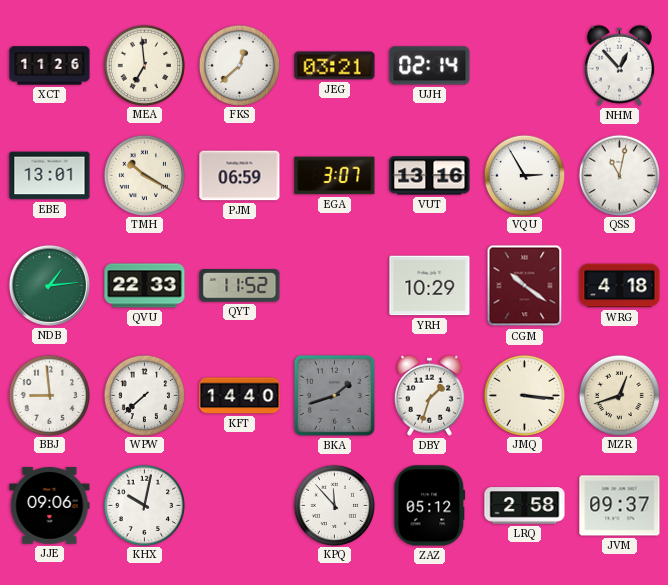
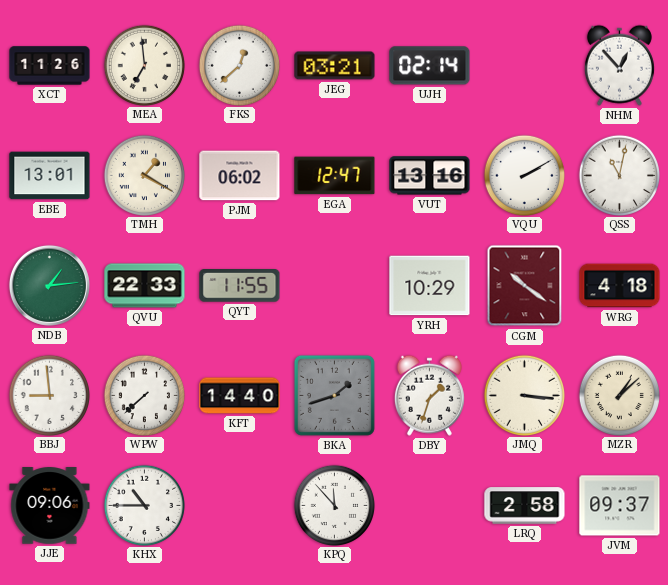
TMH: 10:20 -> 1:20 (144, 175)
PJM: 06:59 -> 06:02 (240, 176)
EGA: 3:07 -> 12:47 (335, 176)
VQU: 2:55 -> 2:10 (524, 175)
QYT: 11:52 -> 11:55 (240, 286)
MZR: 12:42 -> 1:08 (619, 395)
KHX: 10:02 -> 10:45 (144, 505)
ZAZ: 05:12 -> none (430, 506)
